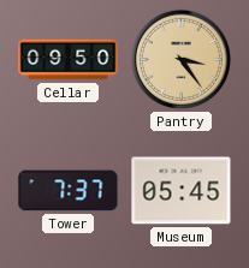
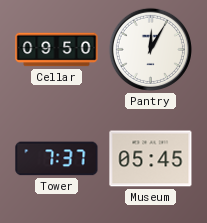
Pantry: 3:24 -> 12:05 (150, 49)
Pantry dial: champagne -> white (150, 49)
